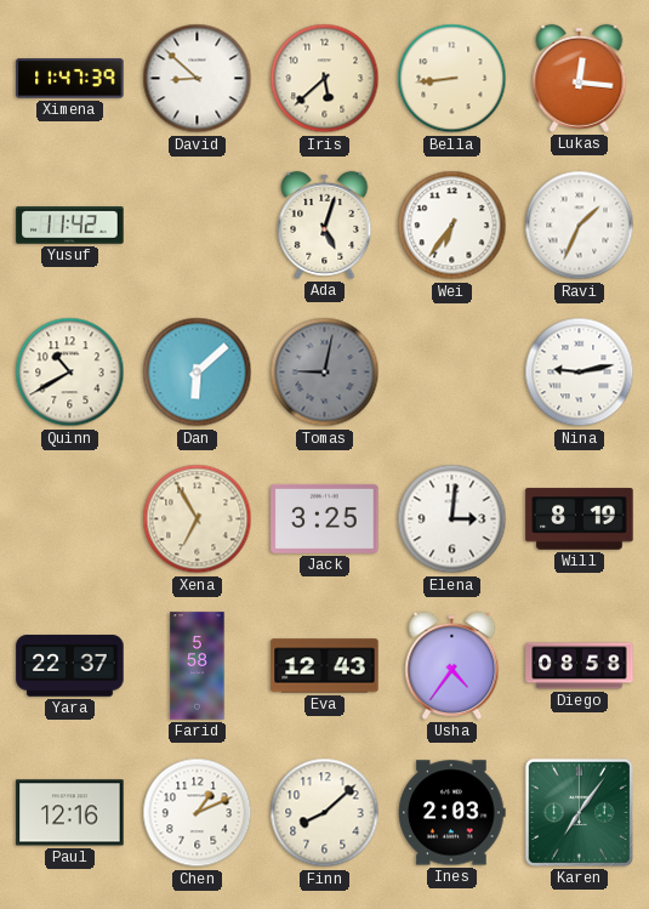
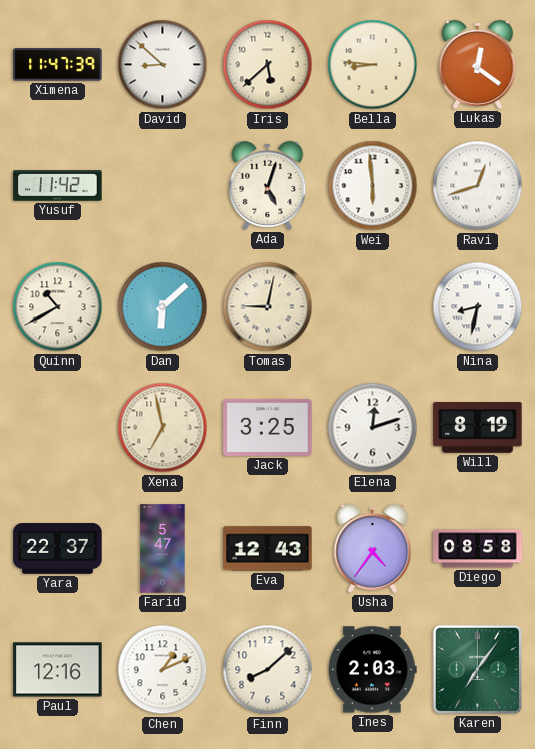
Bella: 8:44 -> 8:46 (373, 65)
Lukas: 12:16 -> 12:21 (478, 64)
Wei: 6:36 -> 5:59 (373, 186)
Ravi: 1:34 -> 12:42 (478, 186)
Tomas dial: grey -> cream (268, 307)
Nina: 9:13 -> 8:32 (478, 307)
Xena: 6:55 -> 6:58 (163, 428)
Elena: 3:01 -> 12:12 (373, 428)
Farid: 5:58 -> 5:47 (163, 549)
